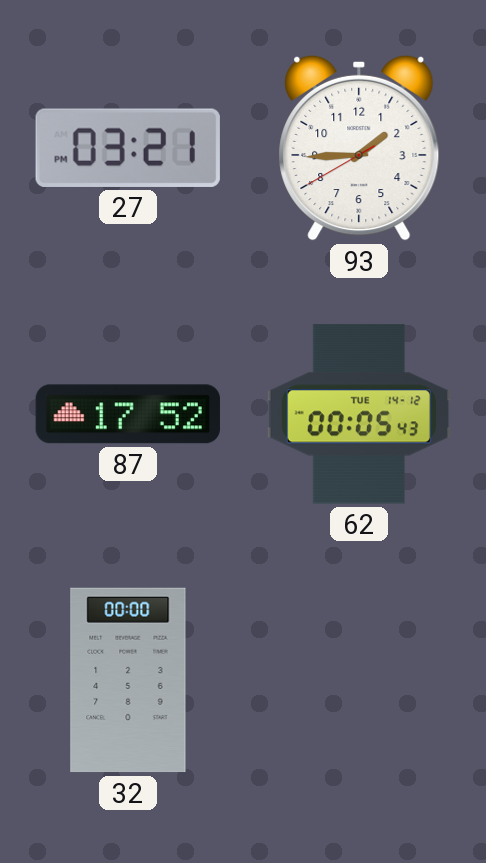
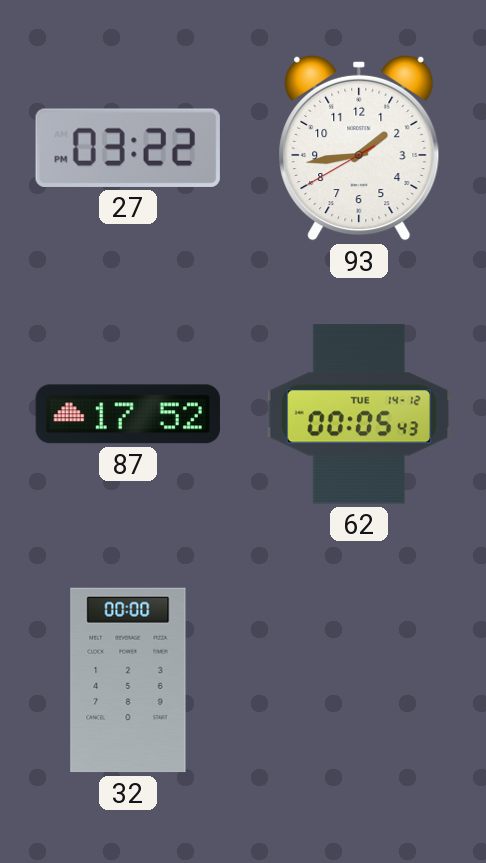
27: 03:21 -> 03:22 (128, 148)
93: 1:44 -> 1:43 (359, 148)
